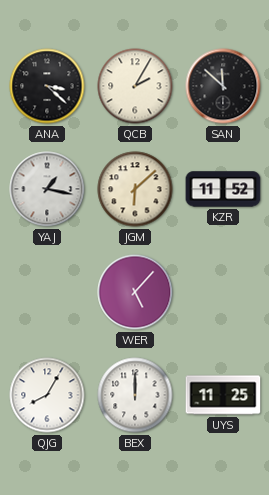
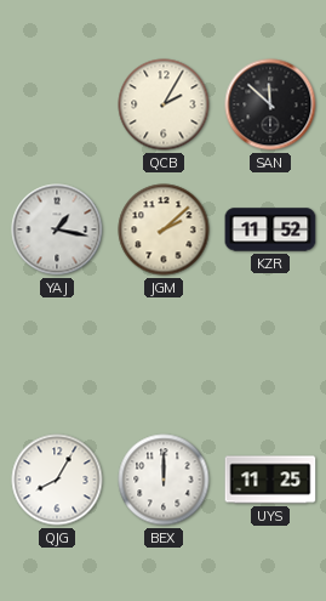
ANA: 3:22 -> none (47, 86)
JGM: 6:08 -> 2:08 (164, 229)
WER: 5:07 -> none (135, 292)
